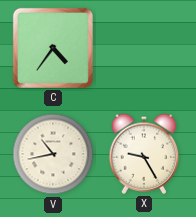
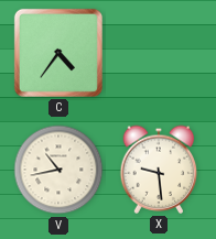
X: 9:25 -> 9:29 (159, 170)
